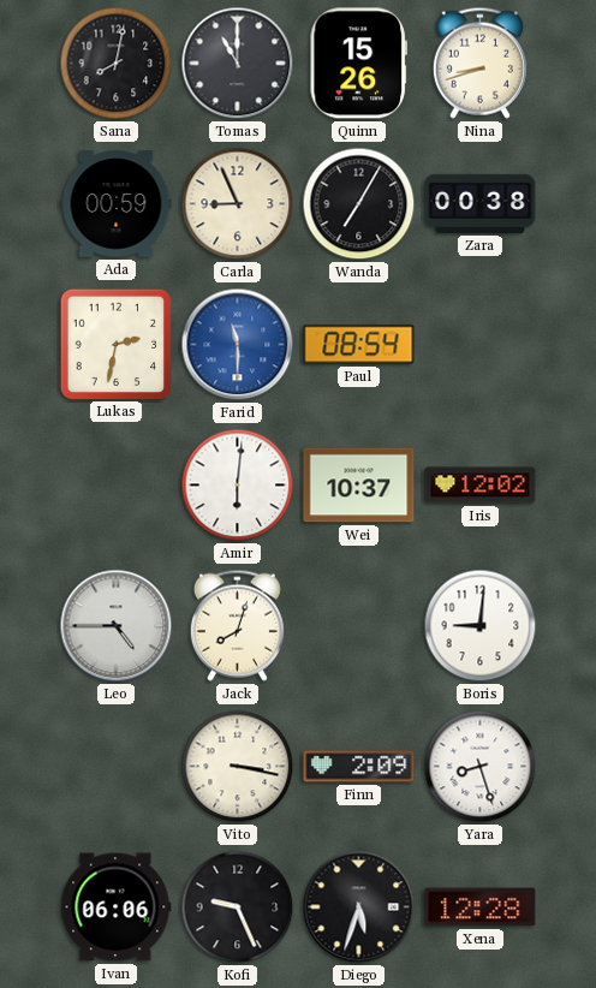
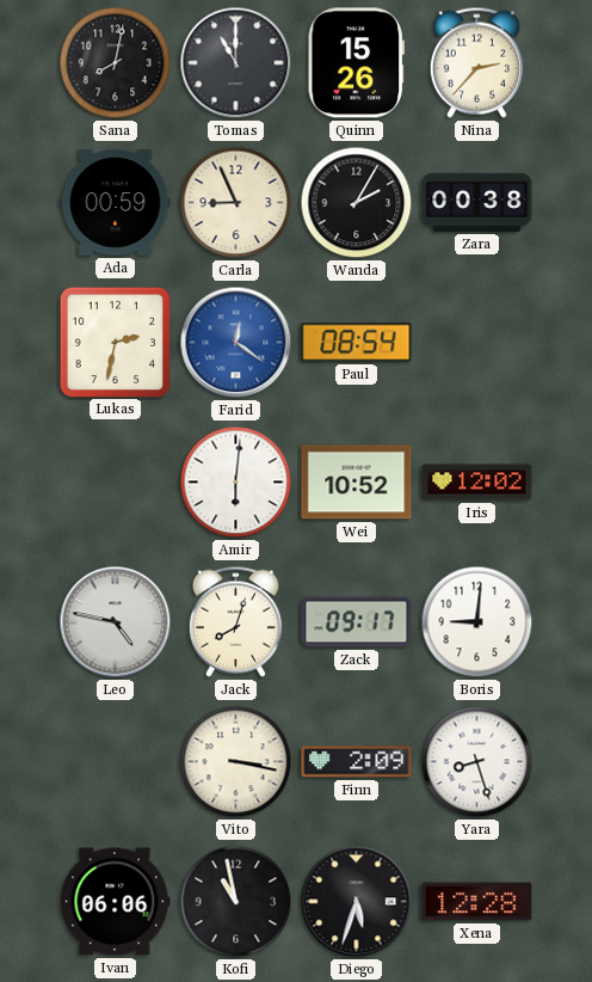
Nina: 8:42 -> 2:37 (476, 62)
Wanda: 7:05 -> 2:05 (357, 203)
Farid: 11:30 -> 12:21 (236, 343)
Wei: 10:37 -> 10:52 (357, 483)
Leo: 4:45 -> 4:47 (116, 622)
Zack: none -> 09:17 (357, 622)
Kofi: 9:26 -> 10:58 (236, 902)
